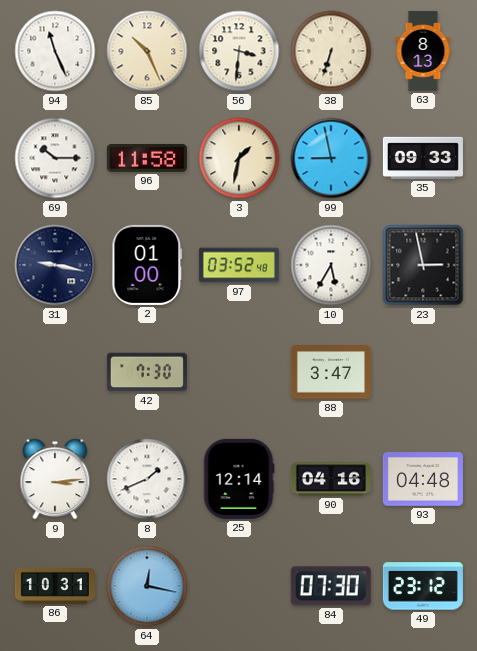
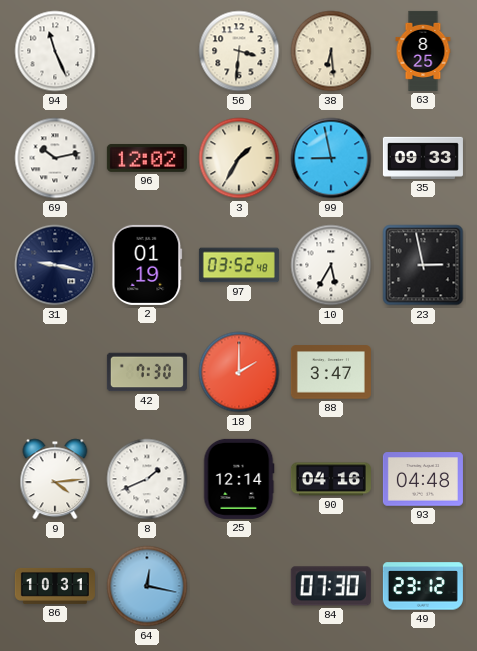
85: 10:26 -> none (147, 51)
38: 6:33 -> 6:29 (331, 51)
63: 8:13 -> 8:25 (423, 51)
69: 10:15 -> 10:13 (55, 158)
96: 11:58 -> 12:02 (147, 158)
3: 1:32 -> 1:35 (239, 158)
2: 01:00 -> 01:19 (147, 265)
18: none -> 2:00 (239, 372)
9: 3:14 -> 4:14 (55, 479)
